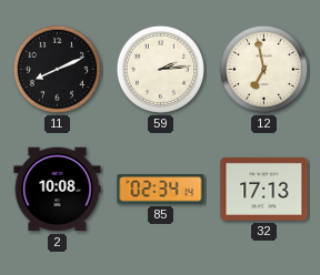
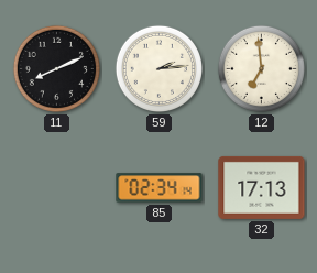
12: 6:58 -> 6:59 (261, 68)
2: 10:08 -> none (58, 190)
